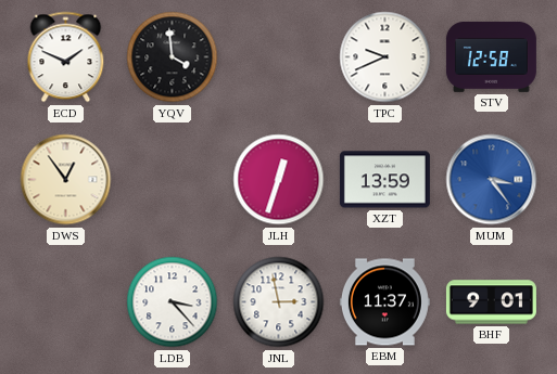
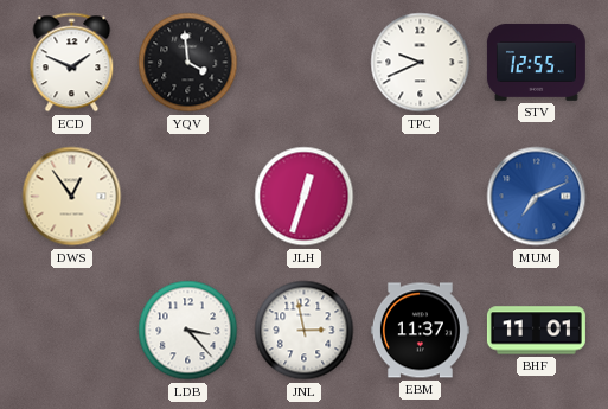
STV: 12:58 -> 12:55 (536, 62)
XZT: 13:59 -> none (384, 180)
MUM: 3:24 -> 7:11 (537, 197)
BHF: 9:01 -> 11:01 (536, 331)
